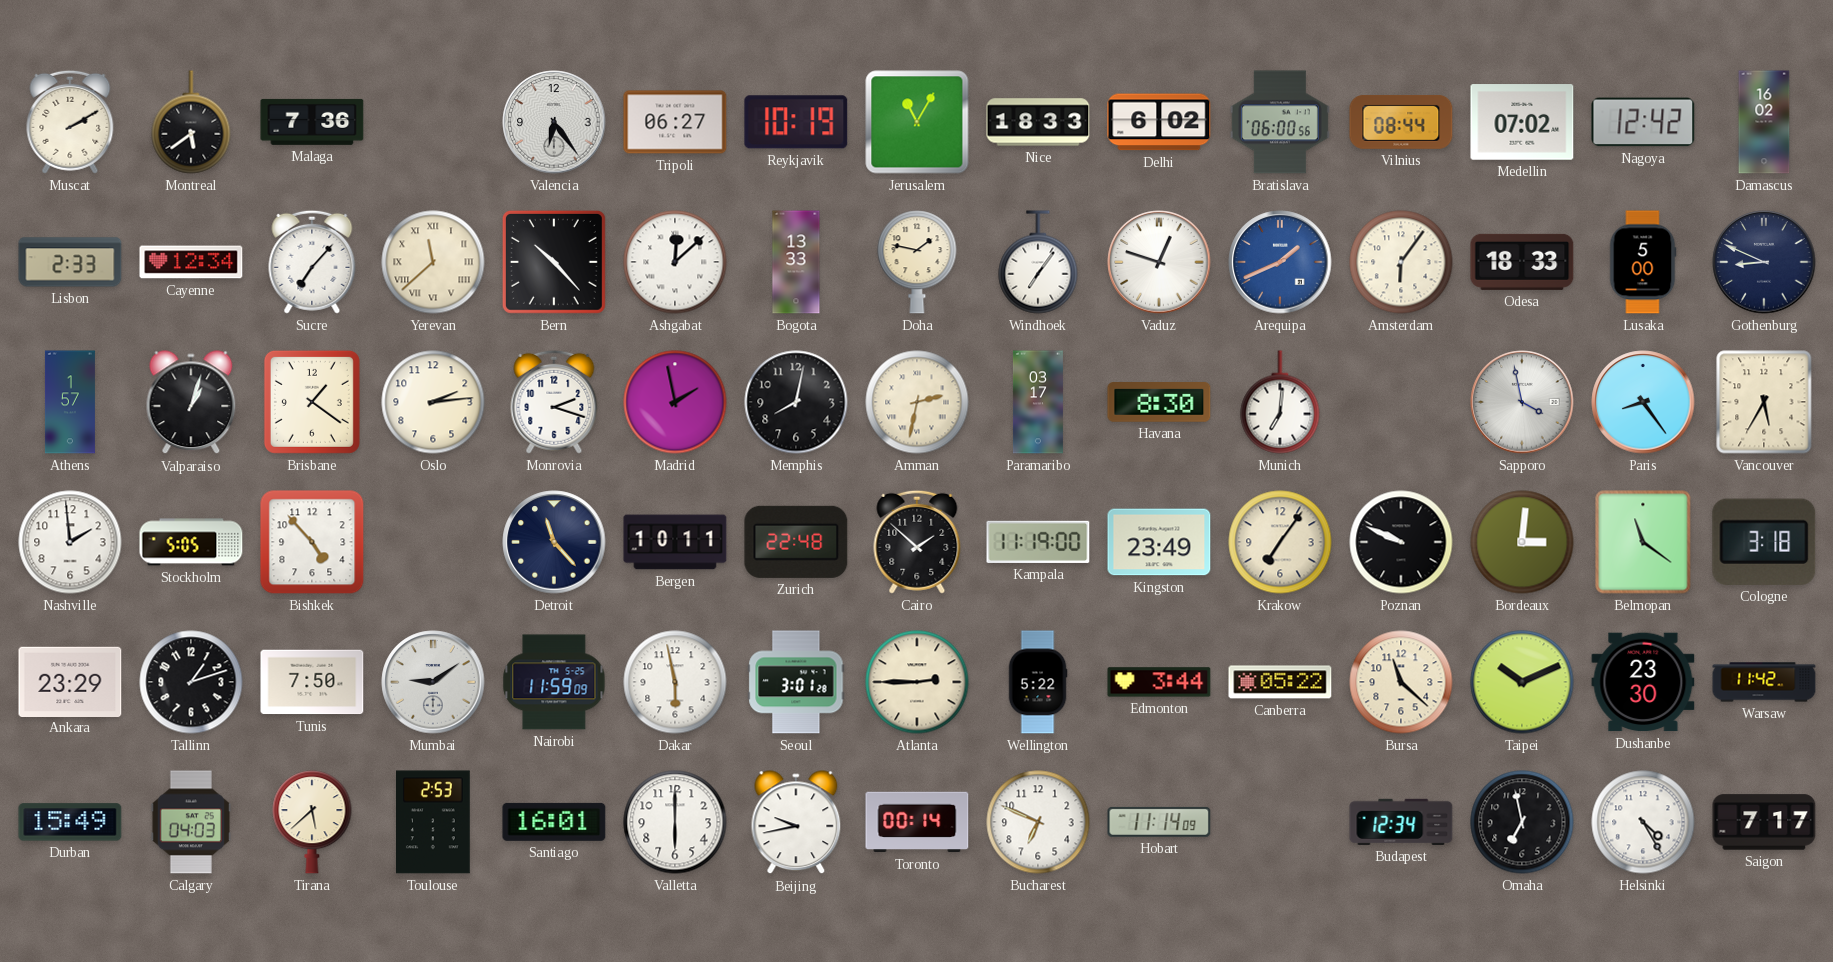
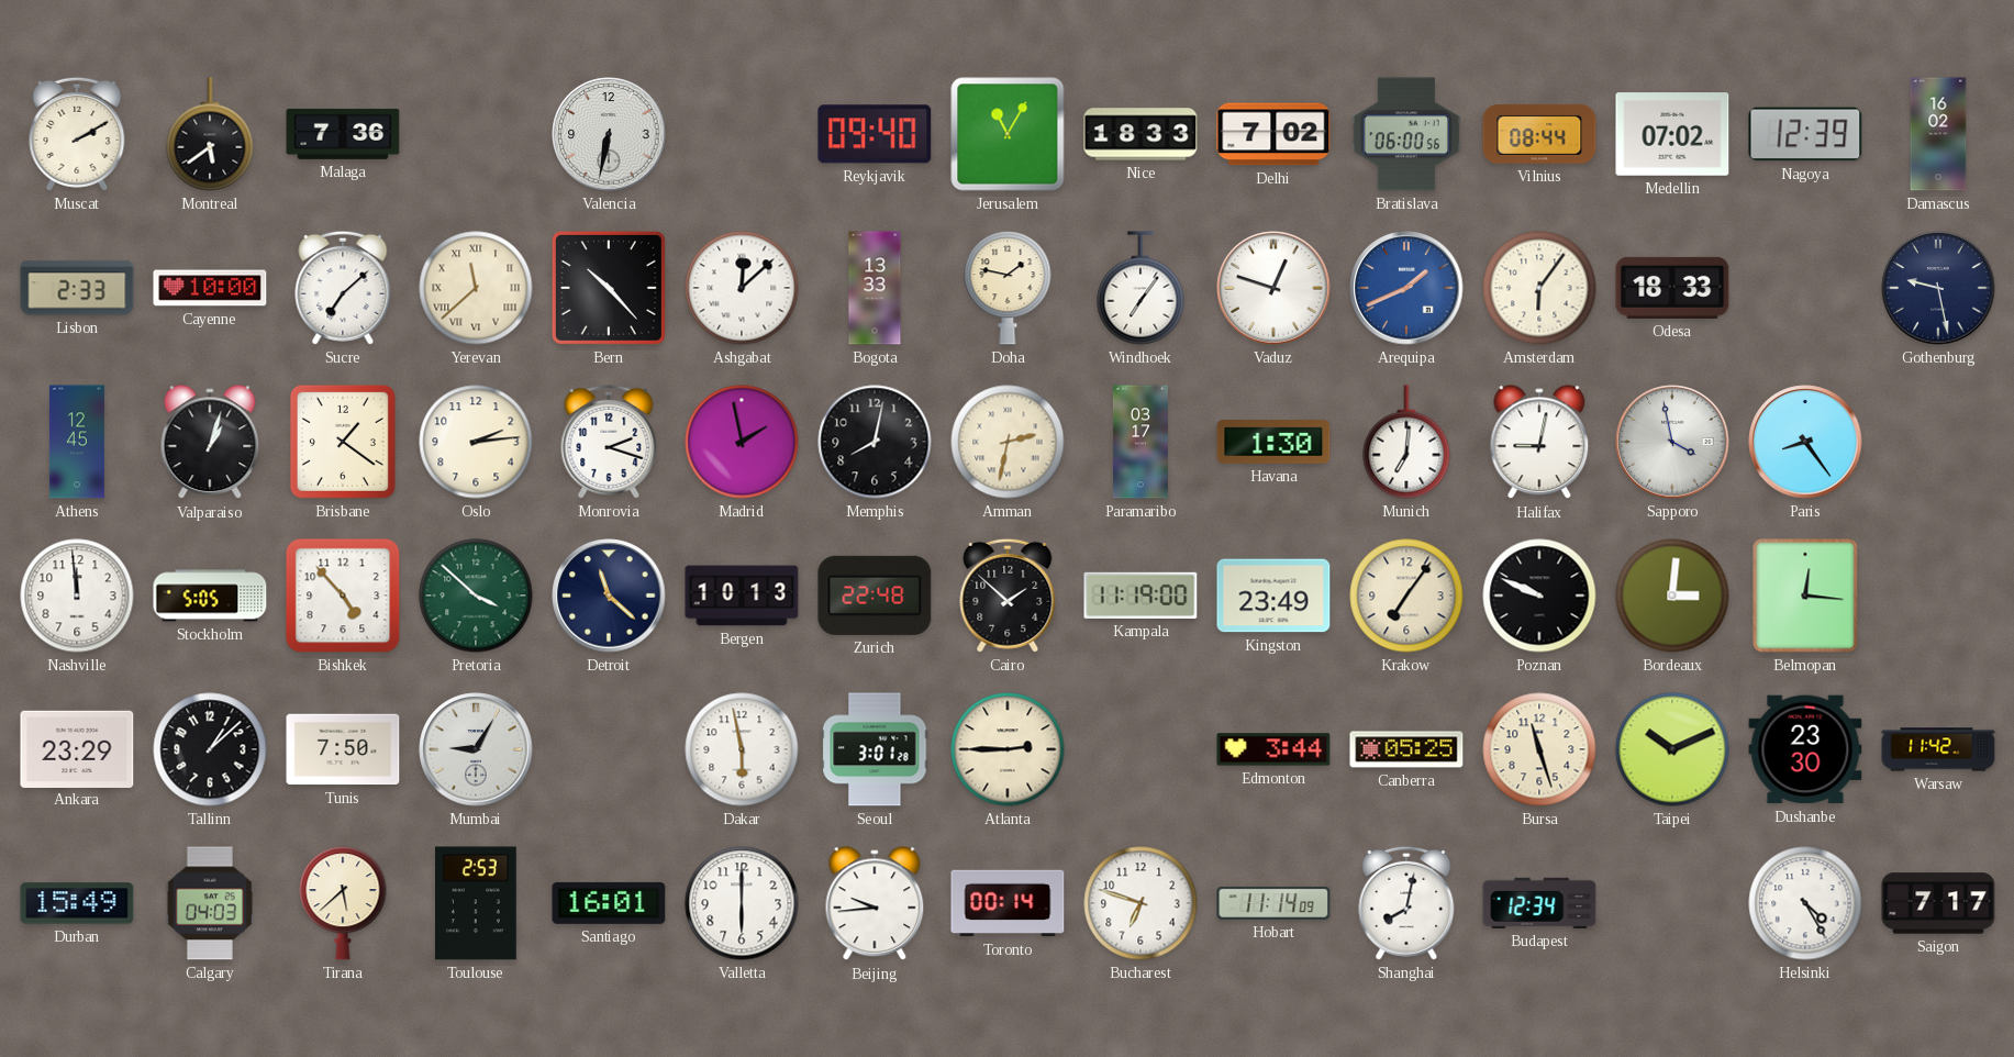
Valencia: 6:24 -> 6:32 (609, 134)
Tripoli: 06:27 -> none (675, 122)
Reykjavik: 10:19 -> 09:40 (875, 134)
Delhi: 6:02 -> 7:02 (1273, 134)
Nagoya: 12:42 -> 12:39 (1805, 134)
Cayenne: 12:34 -> 10:00 (210, 288)
Sucre: 7:07 -> 7:08 (343, 288)
Lusaka: 5:00 -> none (1643, 262)
Gothenburg: 8:49 -> 9:28 (1938, 288)
Athens: 1:57 -> 12:45 (77, 442)
Havana: 8:30 -> 1:30 (1273, 443)
Halifax: none -> 9:02 (1539, 443)
Vancouver: 5:35 -> none (1764, 402)
Nashville: 1:59 -> 11:59 (77, 596)
Pretoria: none -> 3:52 (476, 596)
Detroit: 11:23 -> 11:22 (609, 596)
Bergen: 10:11 -> 10:13 (742, 596)
Belmopan: 11:21 -> 12:16 (1805, 596)
Cologne: 3:18 -> none (1764, 542)
Tallinn: 1:12 -> 1:08 (210, 749)
Mumbai: 9:09 -> 9:05 (476, 749)
Nairobi: 11:59 -> none (554, 682)
Wellington: 5:22 -> none (1038, 682)
Canberra: 05:22 -> 05:25 (1406, 749)
Bursa: 11:22 -> 11:27 (1539, 749)
Beijing: 9:43 -> 9:44 (875, 904)
Bucharest: 6:49 -> 6:48 (1140, 903)
Shanghai: none -> 8:02 (1406, 903)
Omaha: 6:58 -> none (1522, 822)
